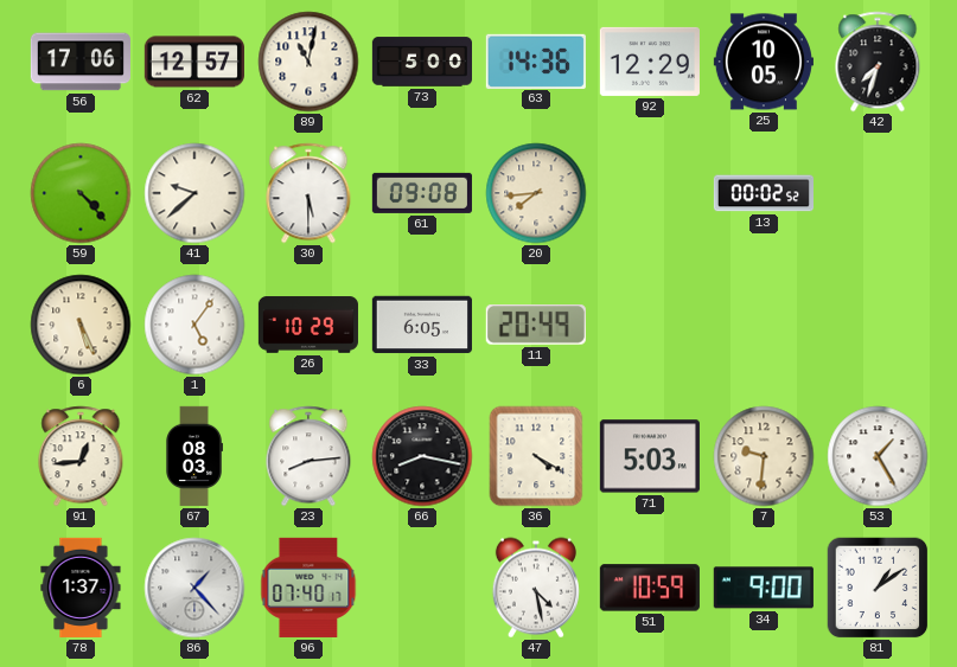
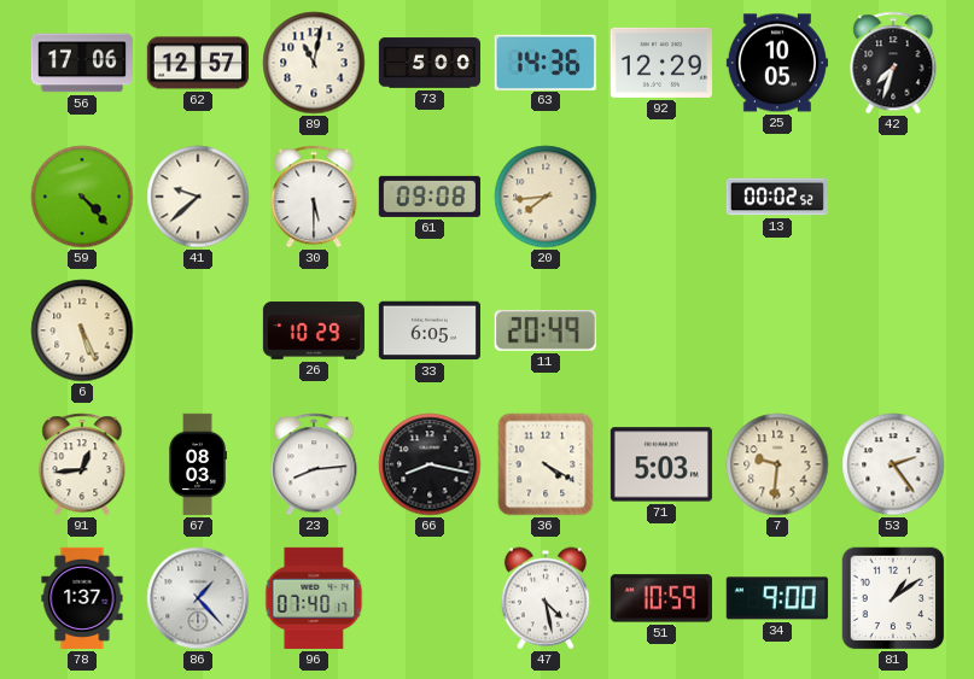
1: 5:06 -> none (194, 325)
53: 1:25 -> 2:24 (893, 464)
